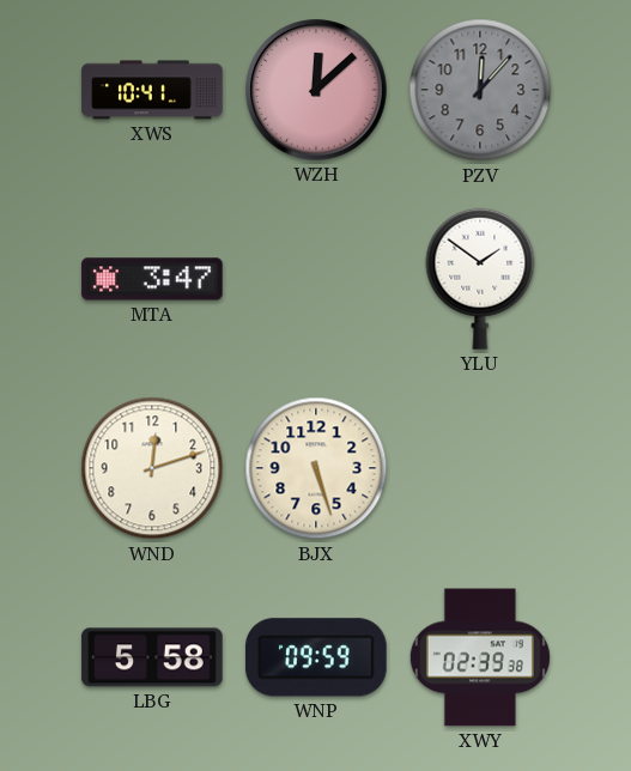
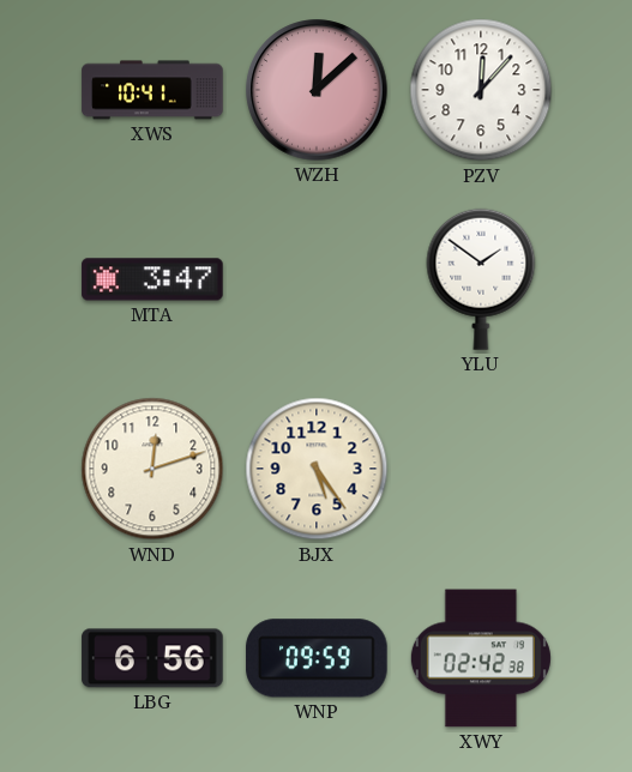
PZV dial: grey -> white (481, 90)
BJX: 5:27 -> 5:24 (317, 469)
LBG: 5:58 -> 6:56 (152, 658)
XWY: 02:39 -> 02:42 (481, 658)
